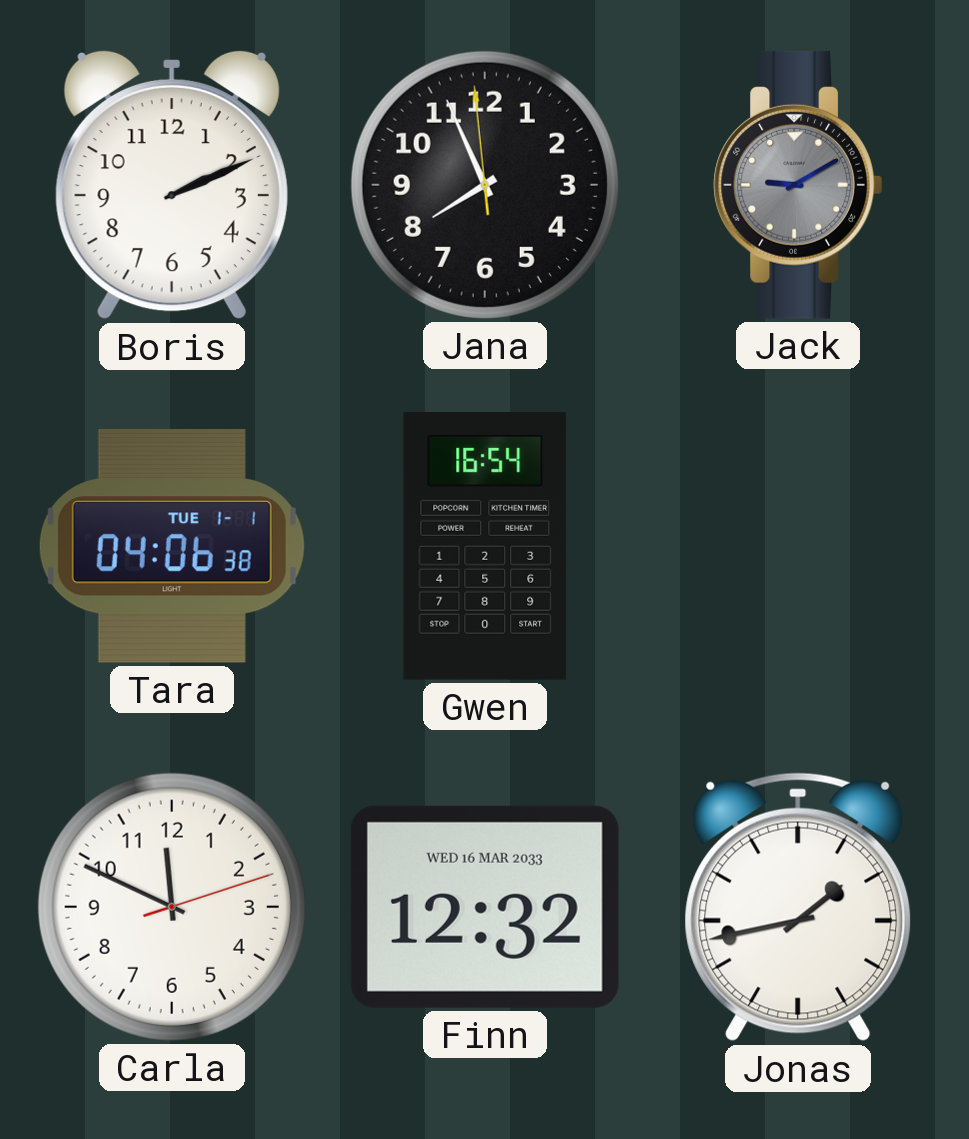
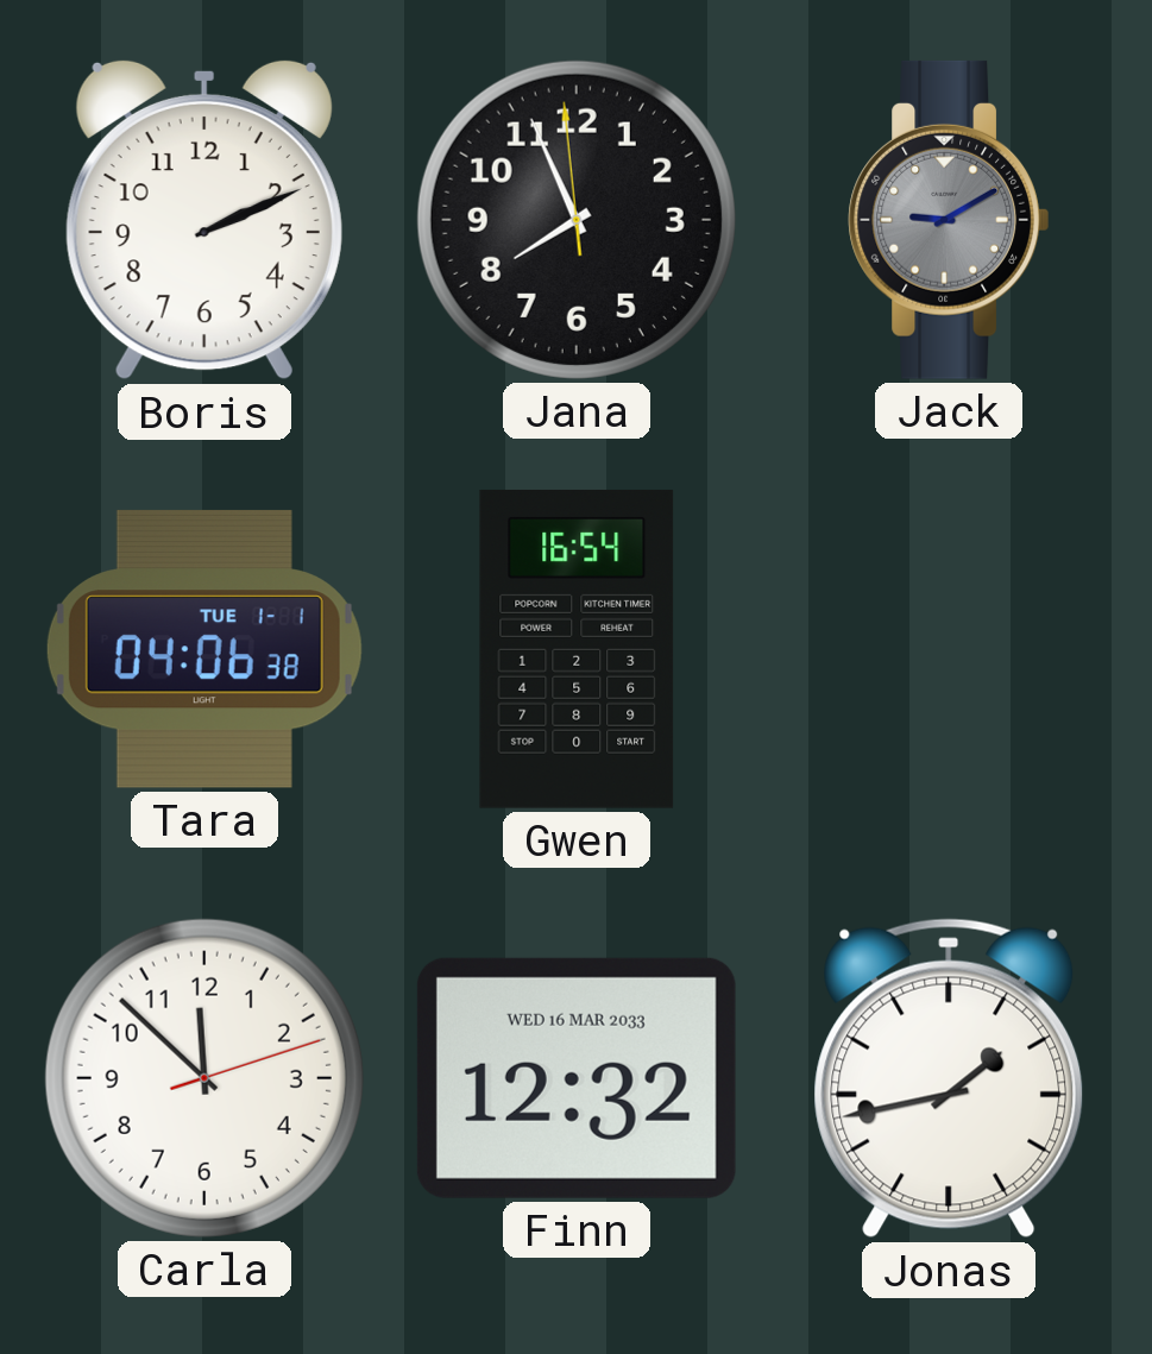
Carla: 11:49 -> 11:52 (204, 1078)
